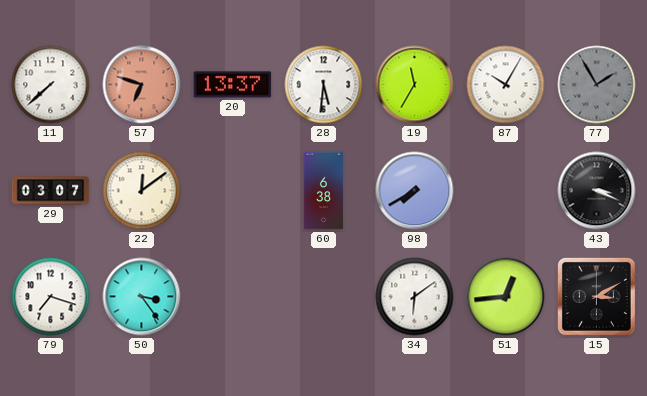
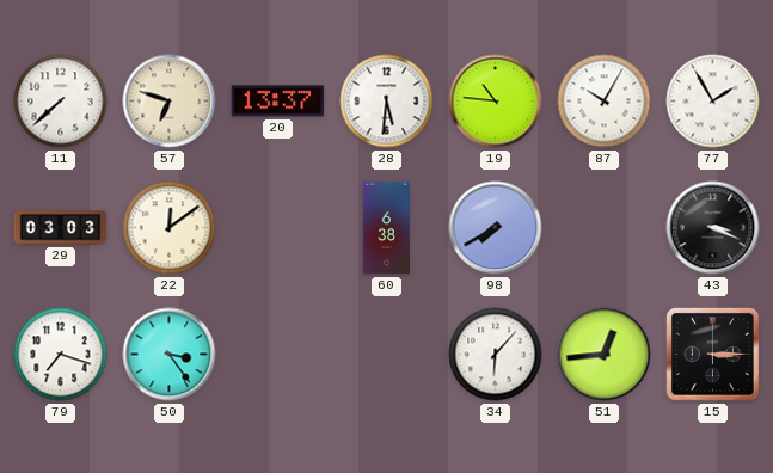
57 dial: salmon -> cream (170, 102)
19: 11:35 -> 10:46 (496, 102)
77 dial: grey -> white (713, 102)
29: 03:07 -> 03:03 (61, 228)
34: 6:09 -> 6:07 (496, 355)
15: 3:10 -> 3:15 (713, 355)
